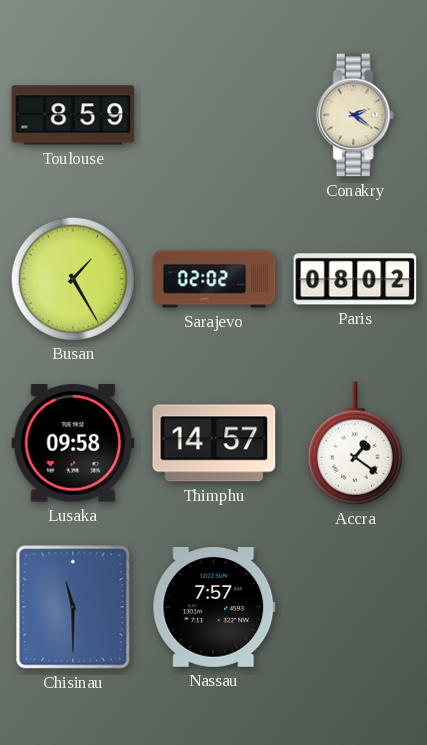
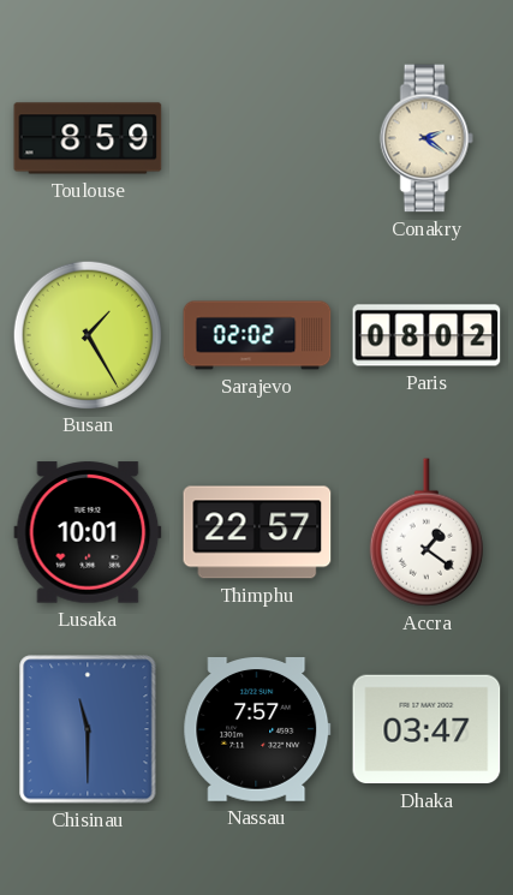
Lusaka: 09:58 -> 10:01 (88, 532)
Thimphu: 14:57 -> 22:57 (257, 532)
Dhaka: none -> 03:47 (426, 729)
